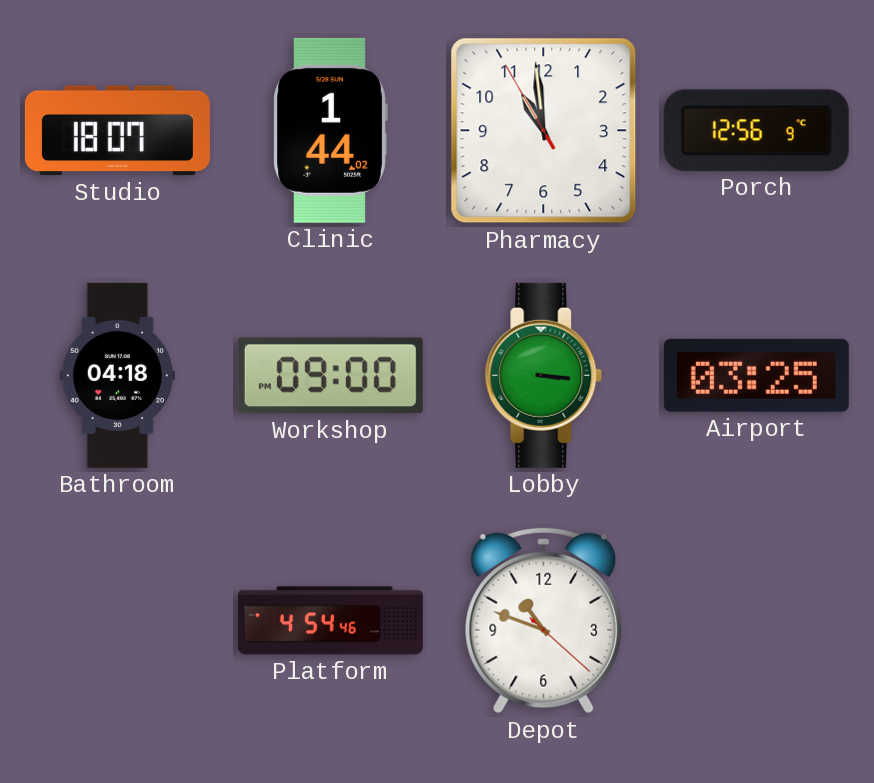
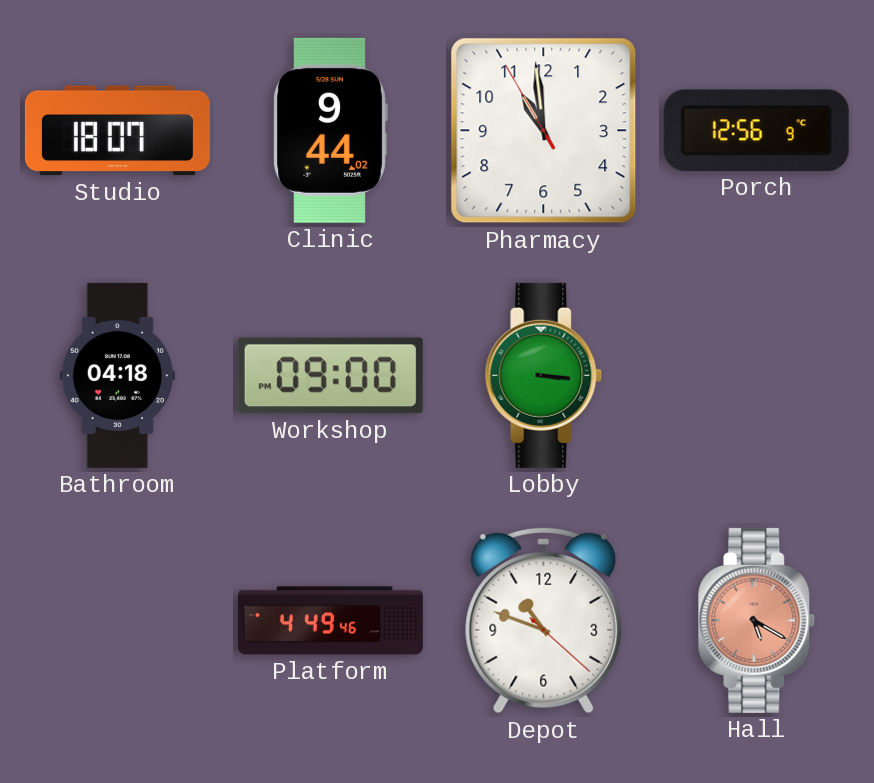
Clinic: 1:44 -> 9:44 (330, 130)
Airport: 03:25 -> none (756, 375)
Platform: 4:54 -> 4:49 (330, 621)
Hall: none -> 5:20 (757, 620)
